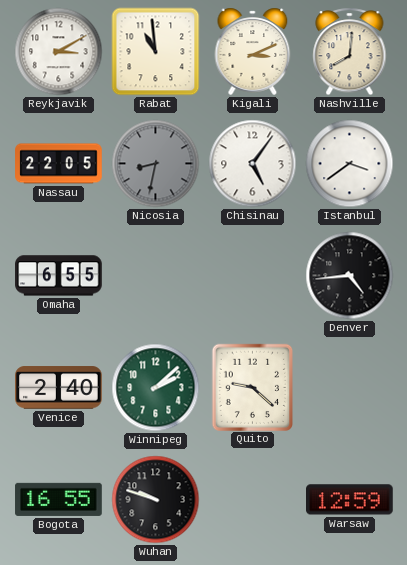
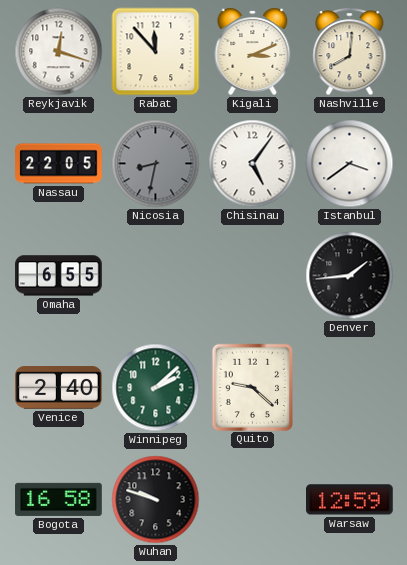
Reykjavik: 3:10 -> 12:18 (59, 52)
Rabat: 10:59 -> 11:53 (156, 52)
Denver: 4:44 -> 1:44 (350, 276)
Bogota: 16:55 -> 16:58 (59, 499)
